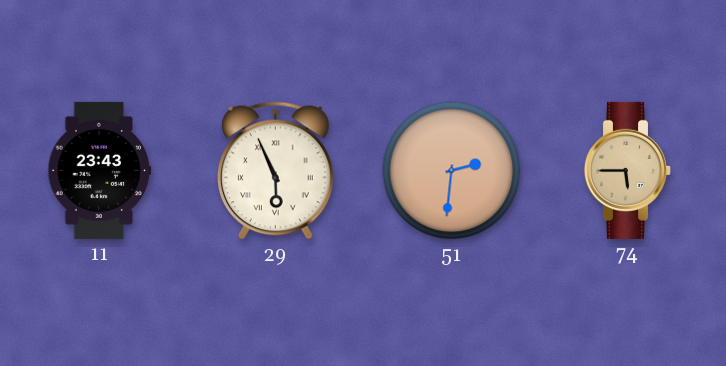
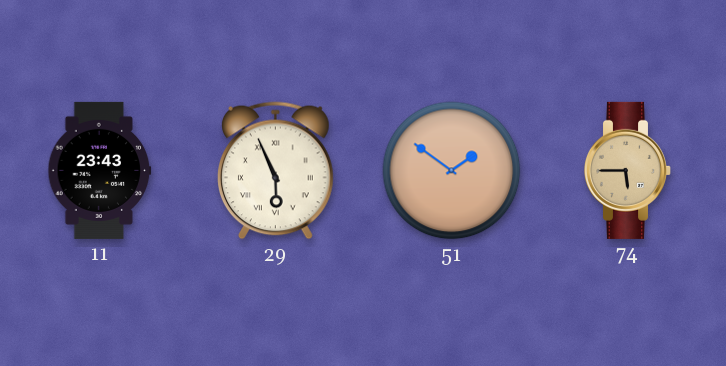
51: 2:31 -> 1:51 (452, 171)
